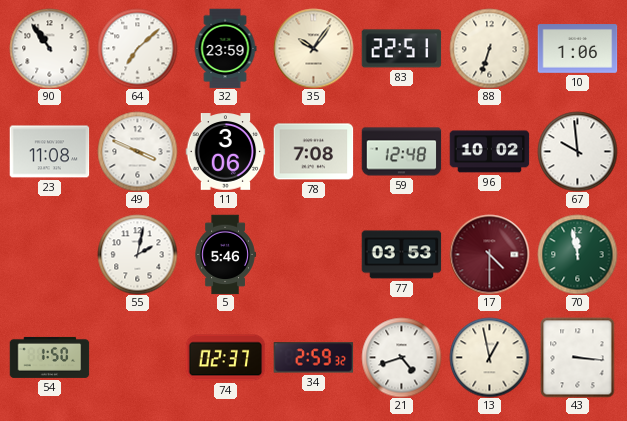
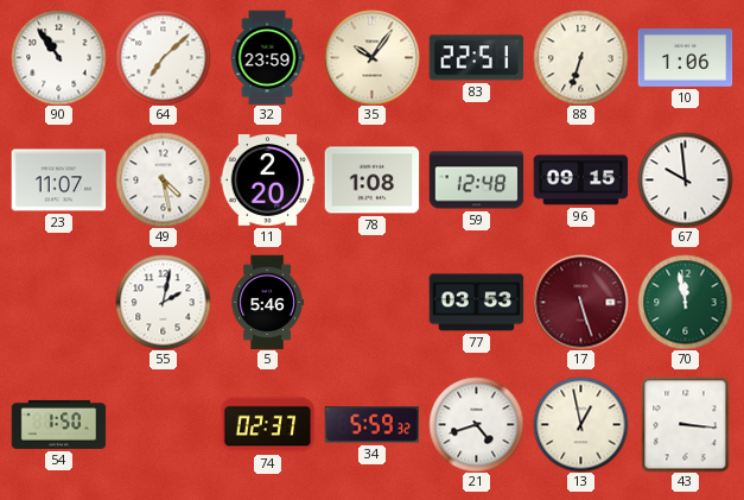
23: 11:08 -> 11:07 (58, 181)
49: 3:49 -> 4:28 (163, 179)
11: 3:06 -> 2:20 (267, 181)
78: 7:08 -> 1:08 (371, 181)
96: 10:02 -> 09:15 (580, 181)
17: 4:30 -> 5:27 (580, 302)
34: 2:59 -> 5:59 (371, 425)
